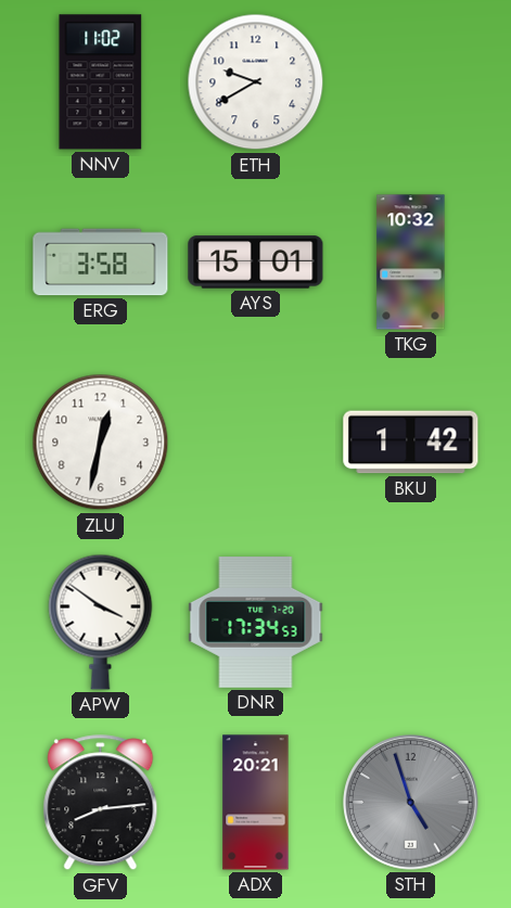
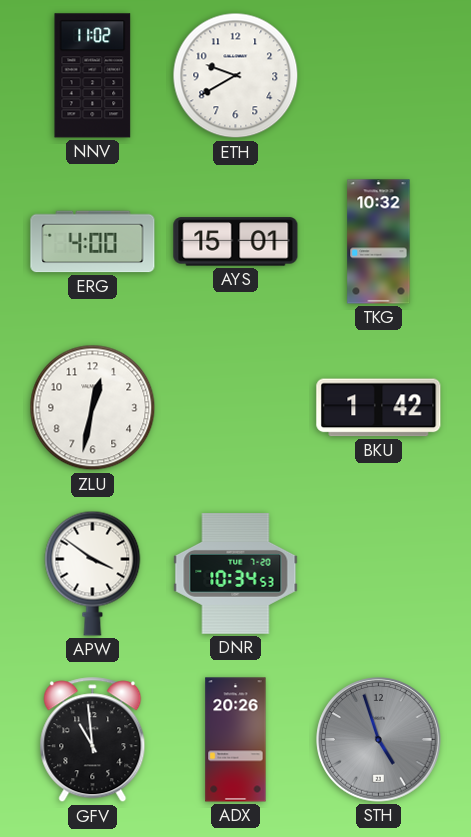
ERG: 3:58 -> 4:00 (93, 242)
DNR: 17:34 -> 10:34 (236, 574)
GFV: 8:14 -> 10:59 (93, 740)
ADX: 20:21 -> 20:26 (236, 740)
